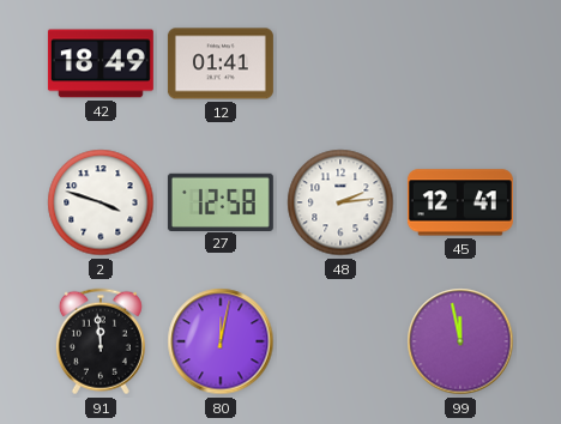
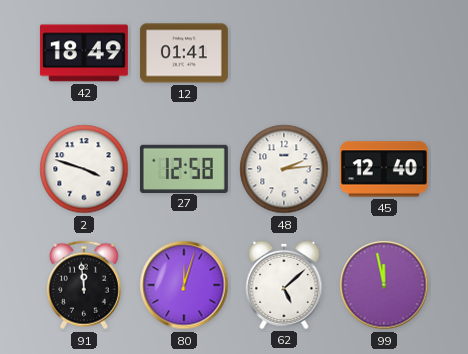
45: 12:41 -> 12:40 (384, 169)
80: 12:02 -> 12:03 (184, 285)
62: none -> 5:08 (284, 285)
